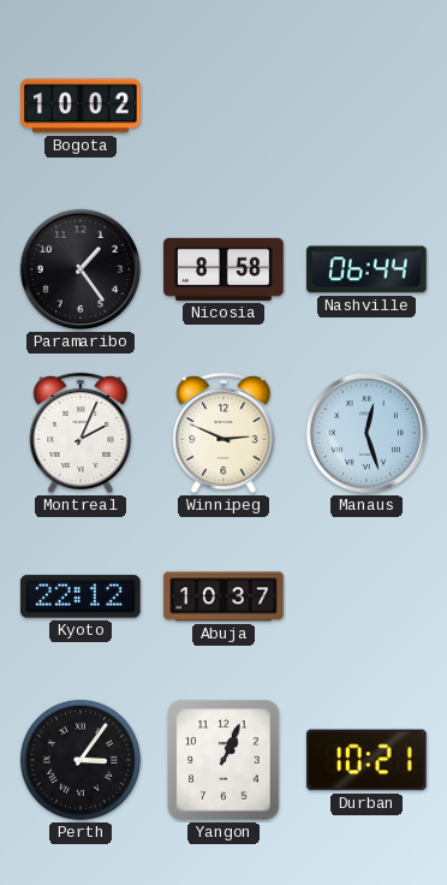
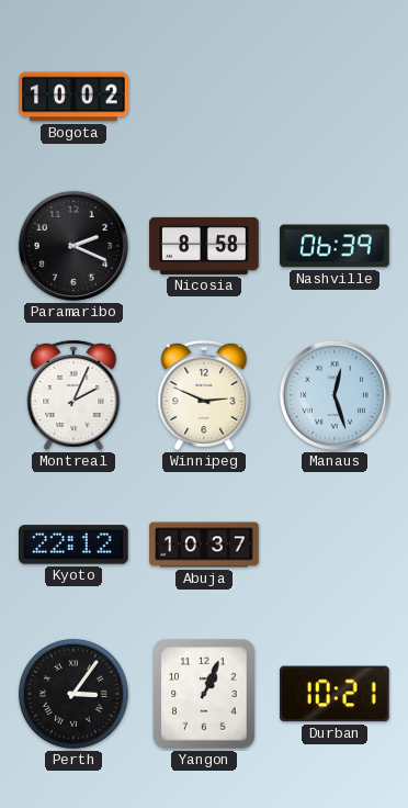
Paramaribo: 1:24 -> 2:19 (73, 246)
Nashville: 06:44 -> 06:39 (335, 246)
